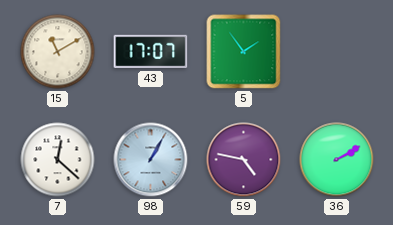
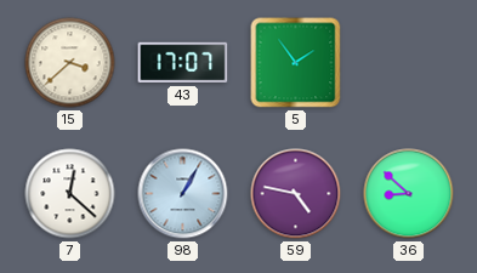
15: 11:10 -> 3:38 (70, 63)
36: 2:10 -> 8:52 (409, 194)
